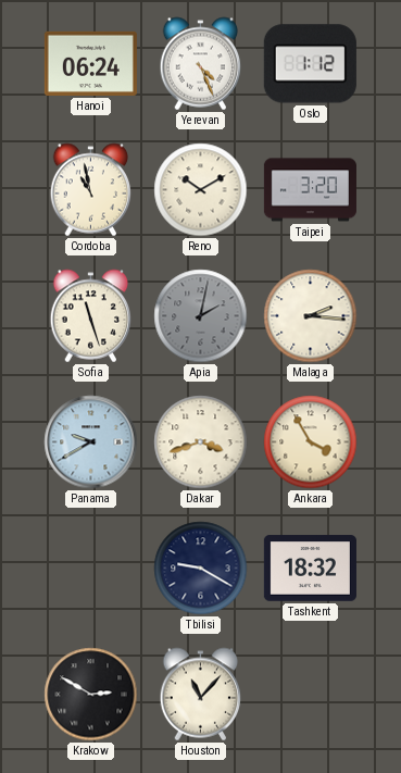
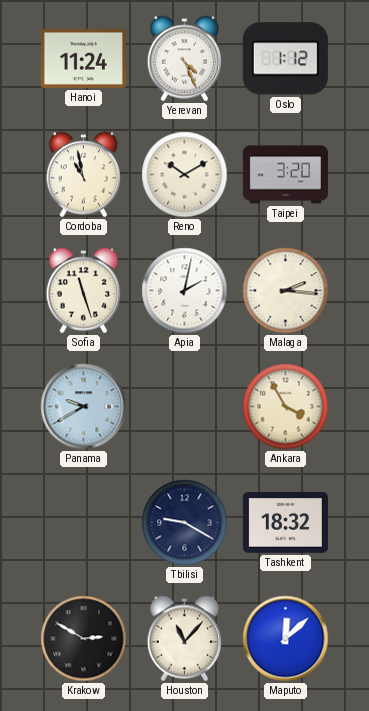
Hanoi: 06:24 -> 11:24 (83, 58)
Apia dial: grey -> white (185, 291)
Dakar: 3:42 -> none (201, 442)
Maputo: none -> 12:08 (286, 639)
